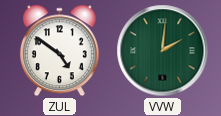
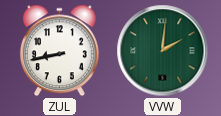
ZUL: 4:51 -> 8:43 (59, 51)
